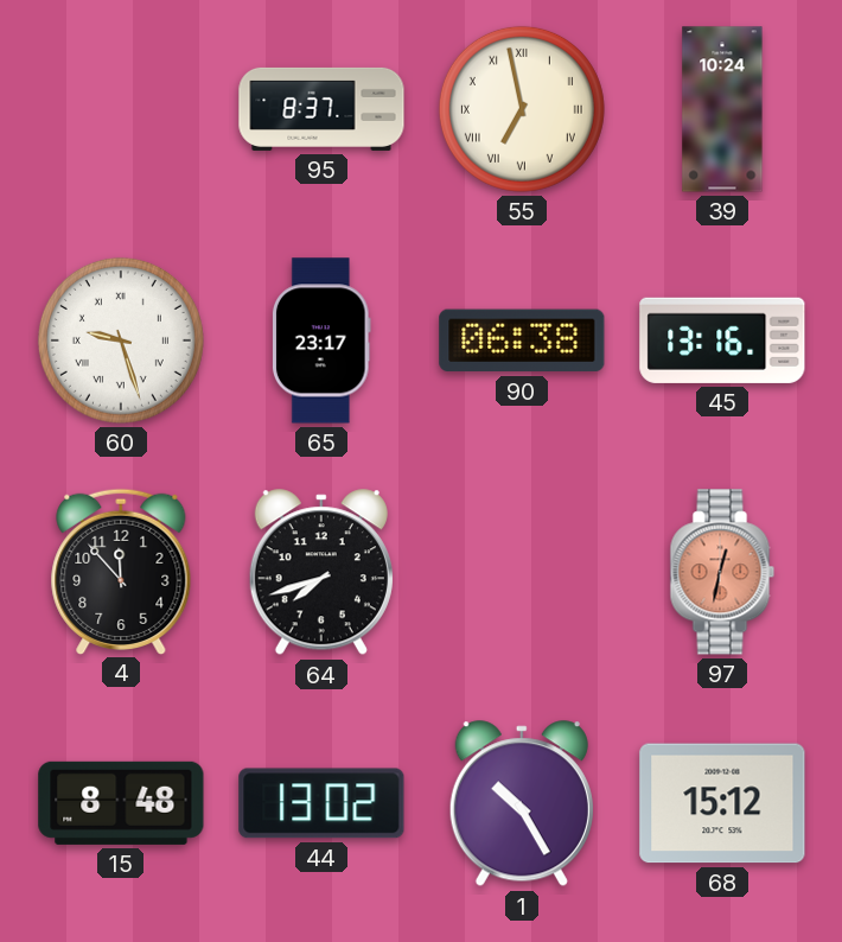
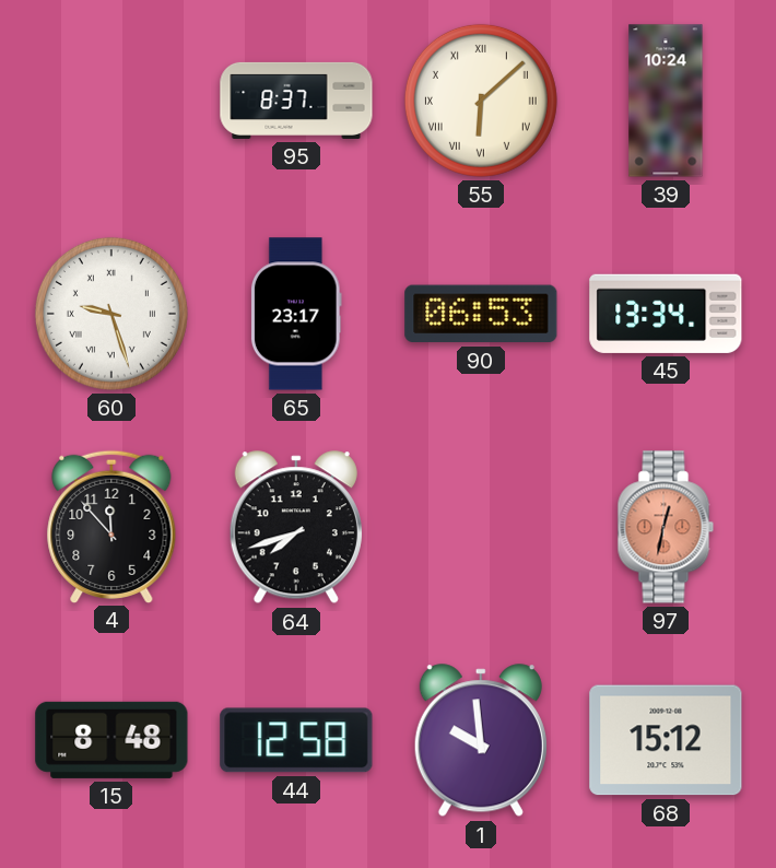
55: 6:58 -> 6:08 (481, 101)
90: 06:38 -> 06:53 (481, 314)
45: 13:16 -> 13:34 (666, 314)
44: 13:02 -> 12:58 (296, 740)
1: 10:25 -> 9:59 (481, 741)
